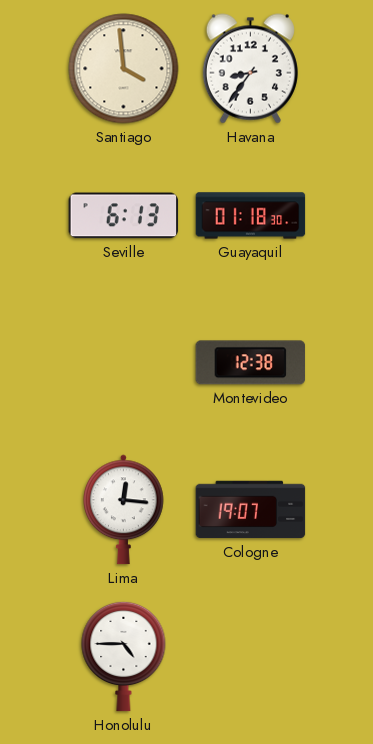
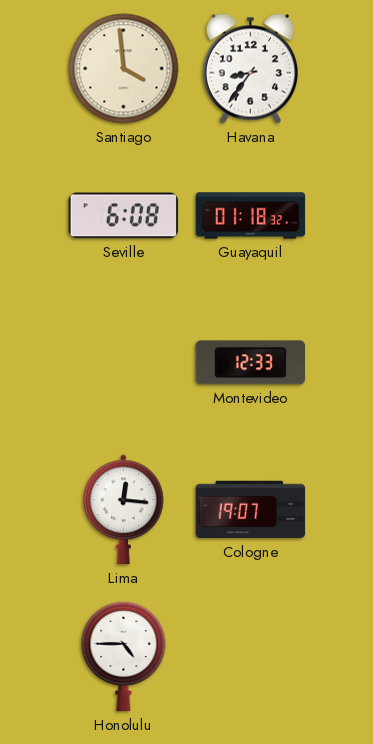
Seville: 6:13 -> 6:08 (124, 216)
Guayaquil: 01:18:30 -> 01:18:32 (251, 216)
Montevideo: 12:38 -> 12:33 (251, 363)
